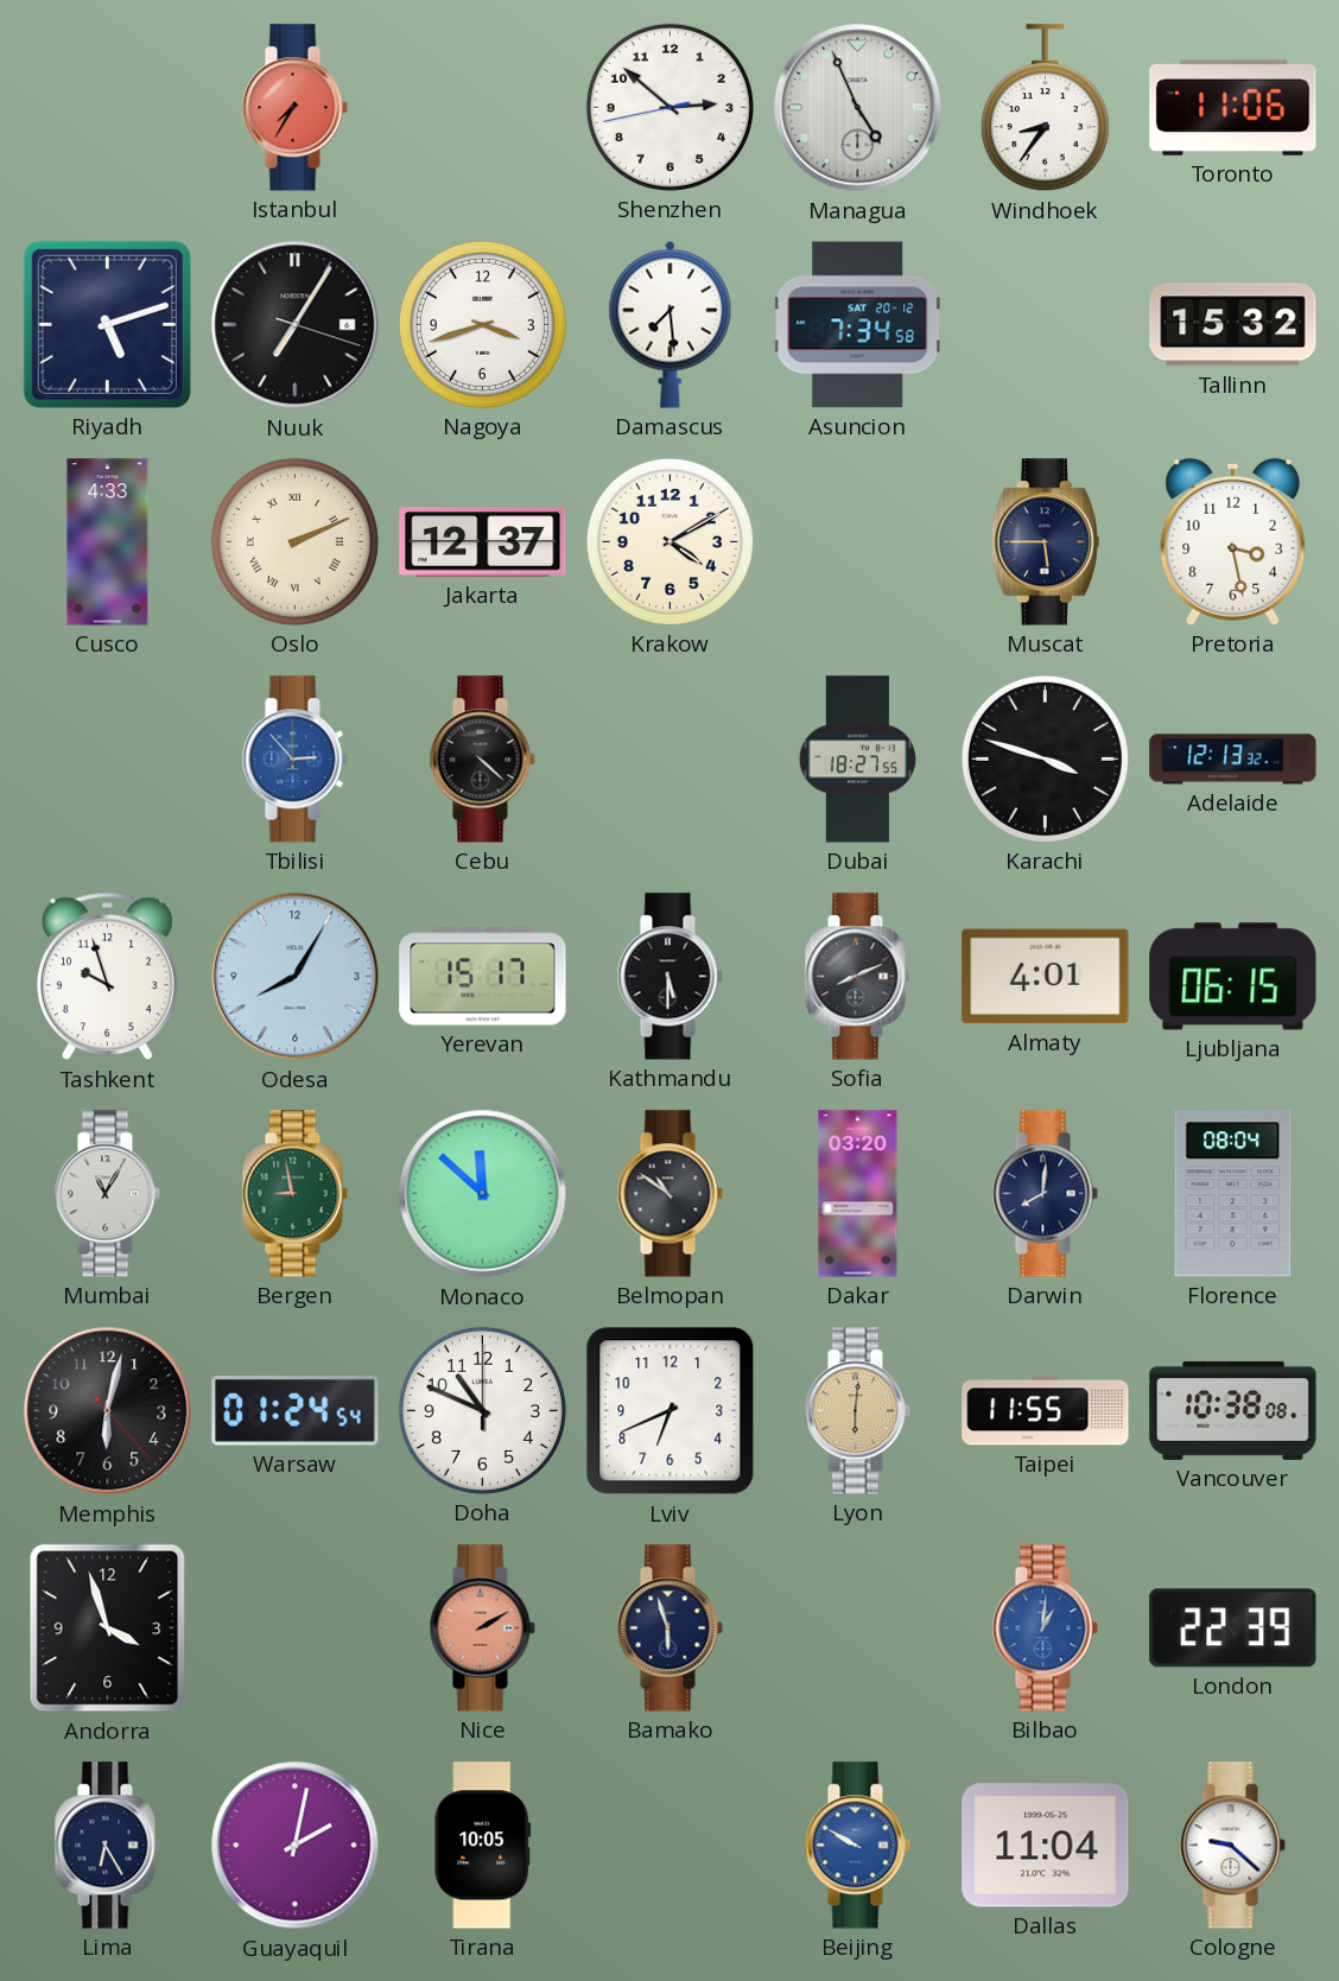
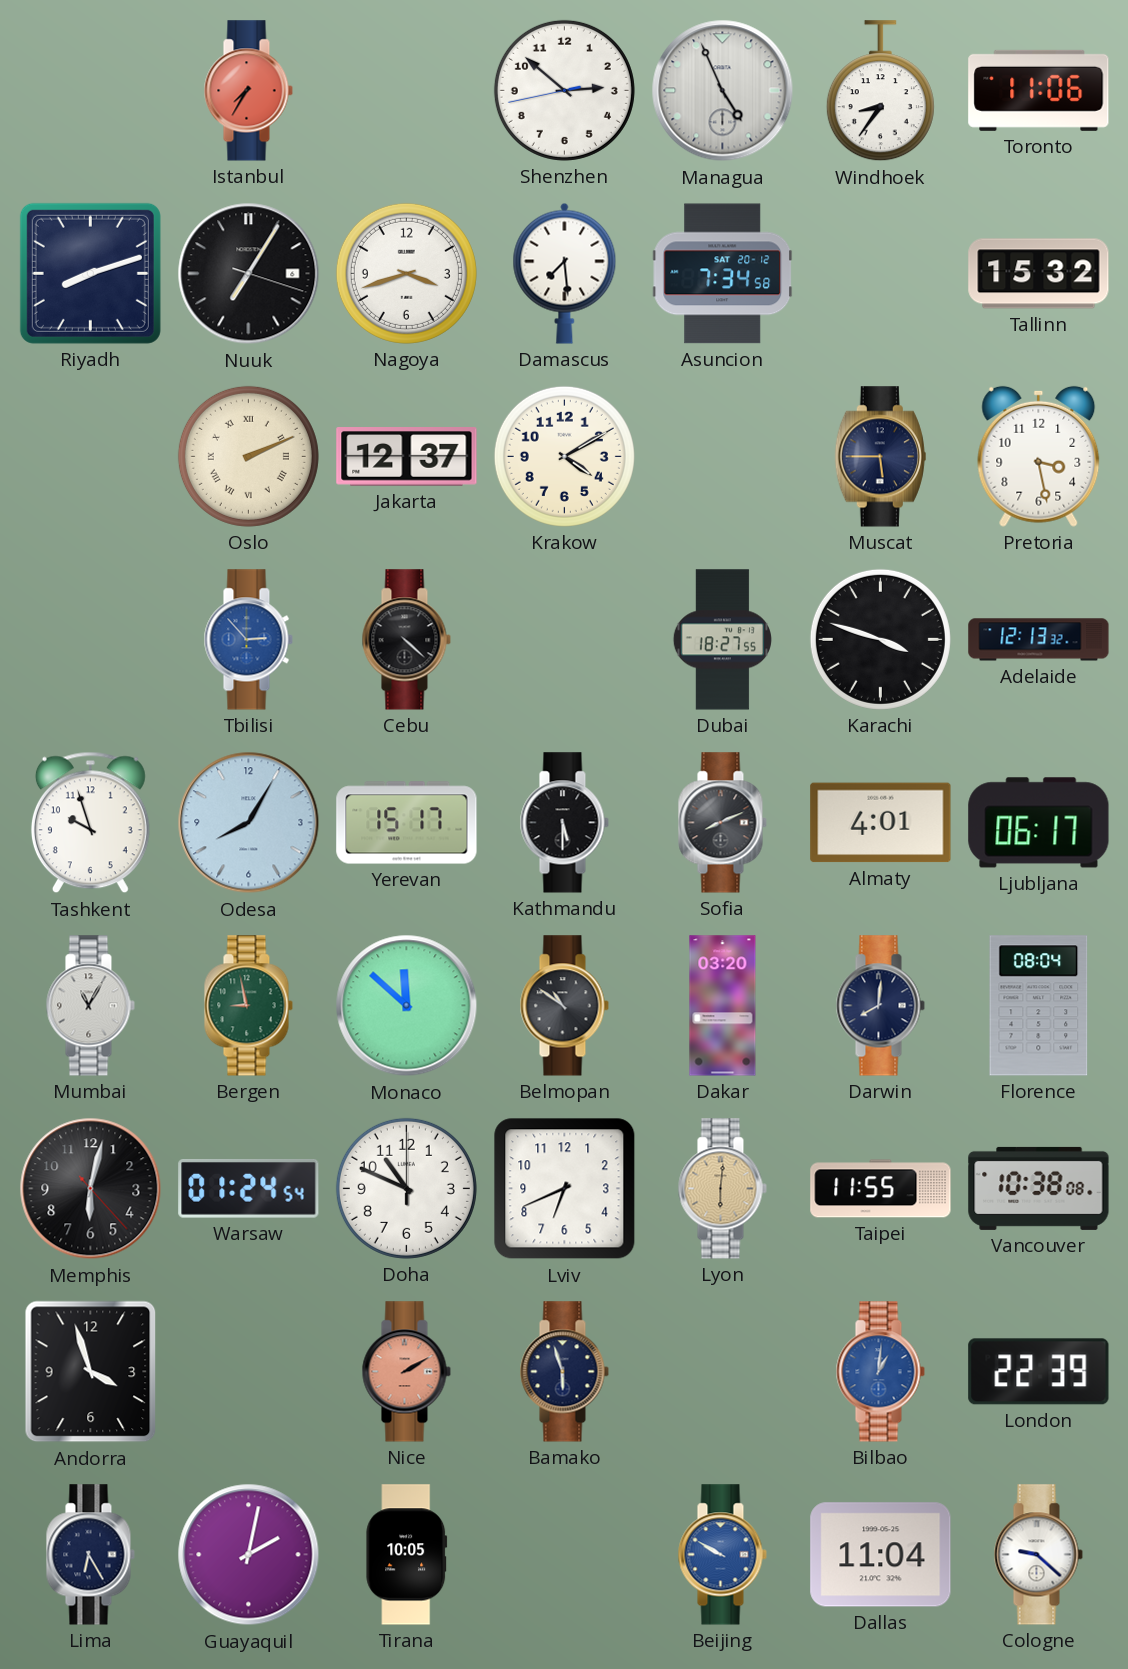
Riyadh: 5:12 -> 8:12 (90, 273)
Cusco: 4:33 -> none (108, 542)
Ljubljana: 06:15 -> 06:17 (1039, 823)
